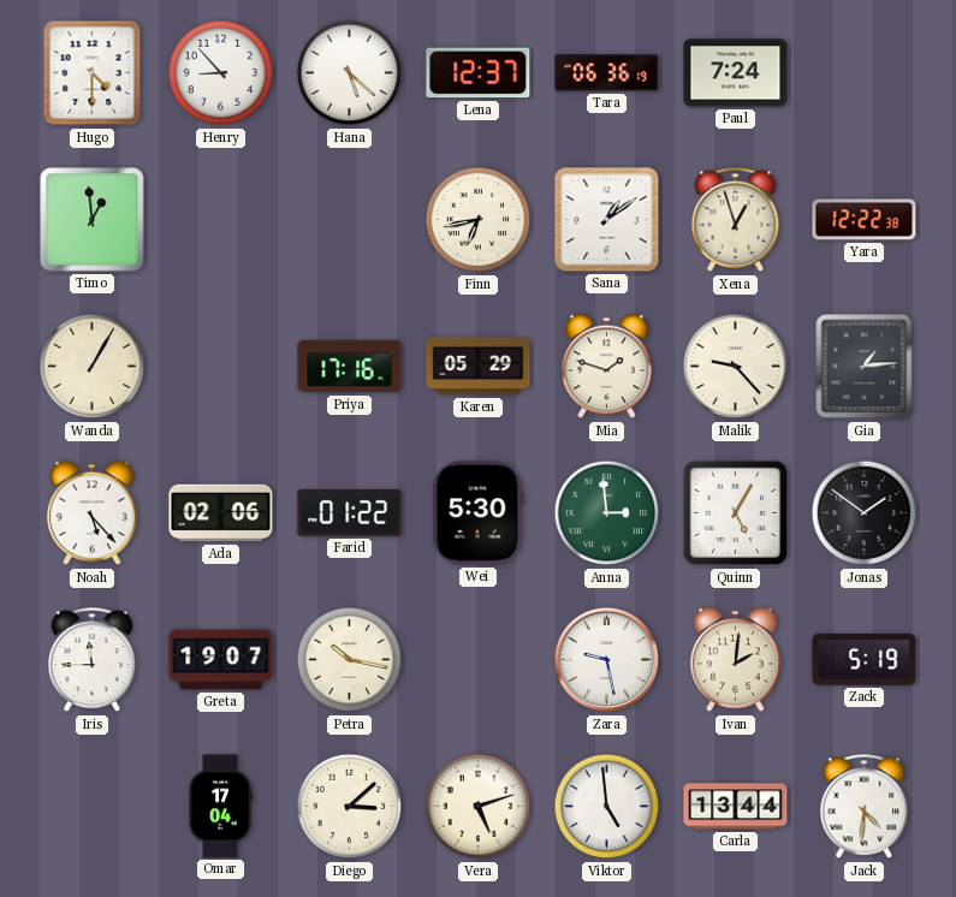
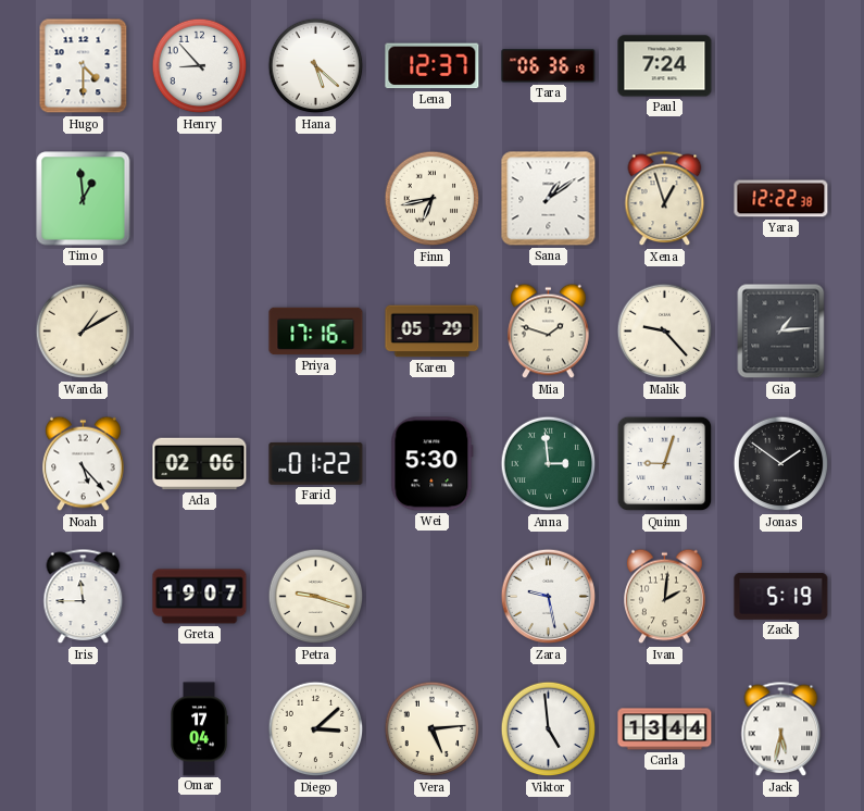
Wanda: 1:05 -> 1:10 (84, 332)
Quinn: 5:05 -> 9:03 (665, 464)
Petra: 10:17 -> 9:18 (316, 597)
Vera: 5:12 -> 5:14 (433, 729)
Jack: 4:31 -> 5:32 (781, 729)
